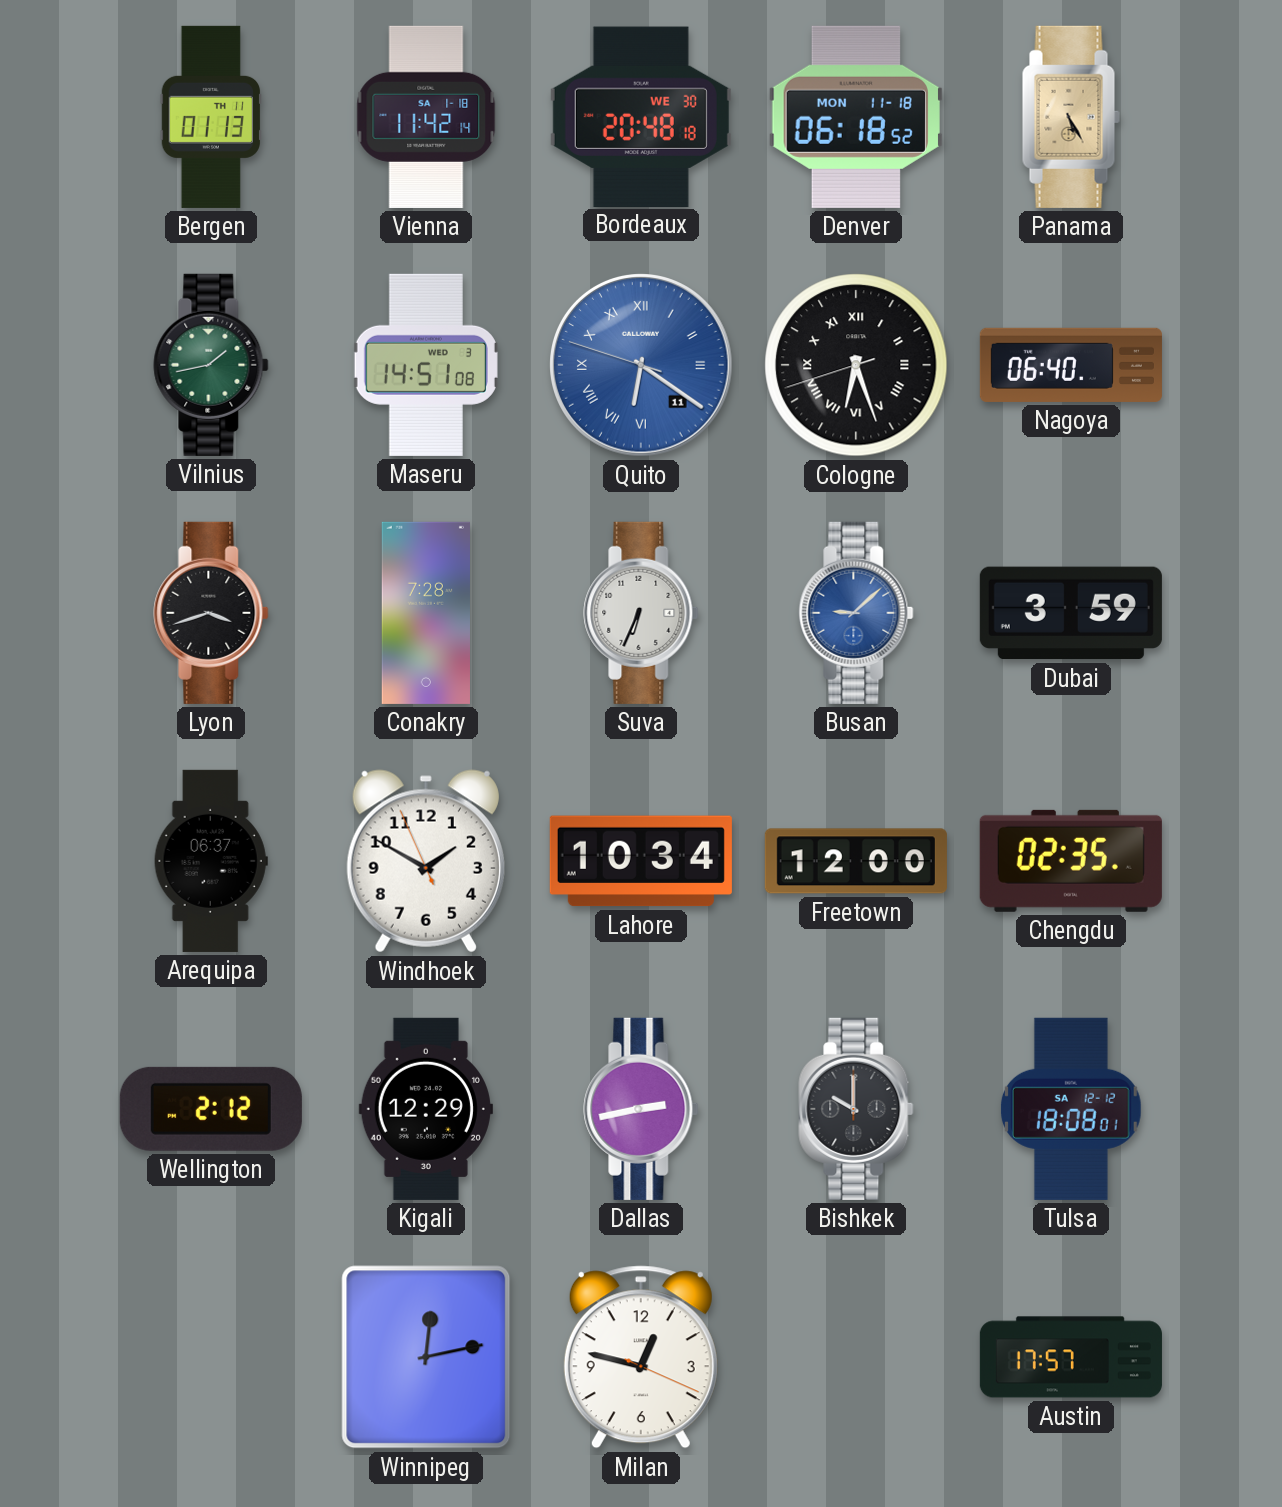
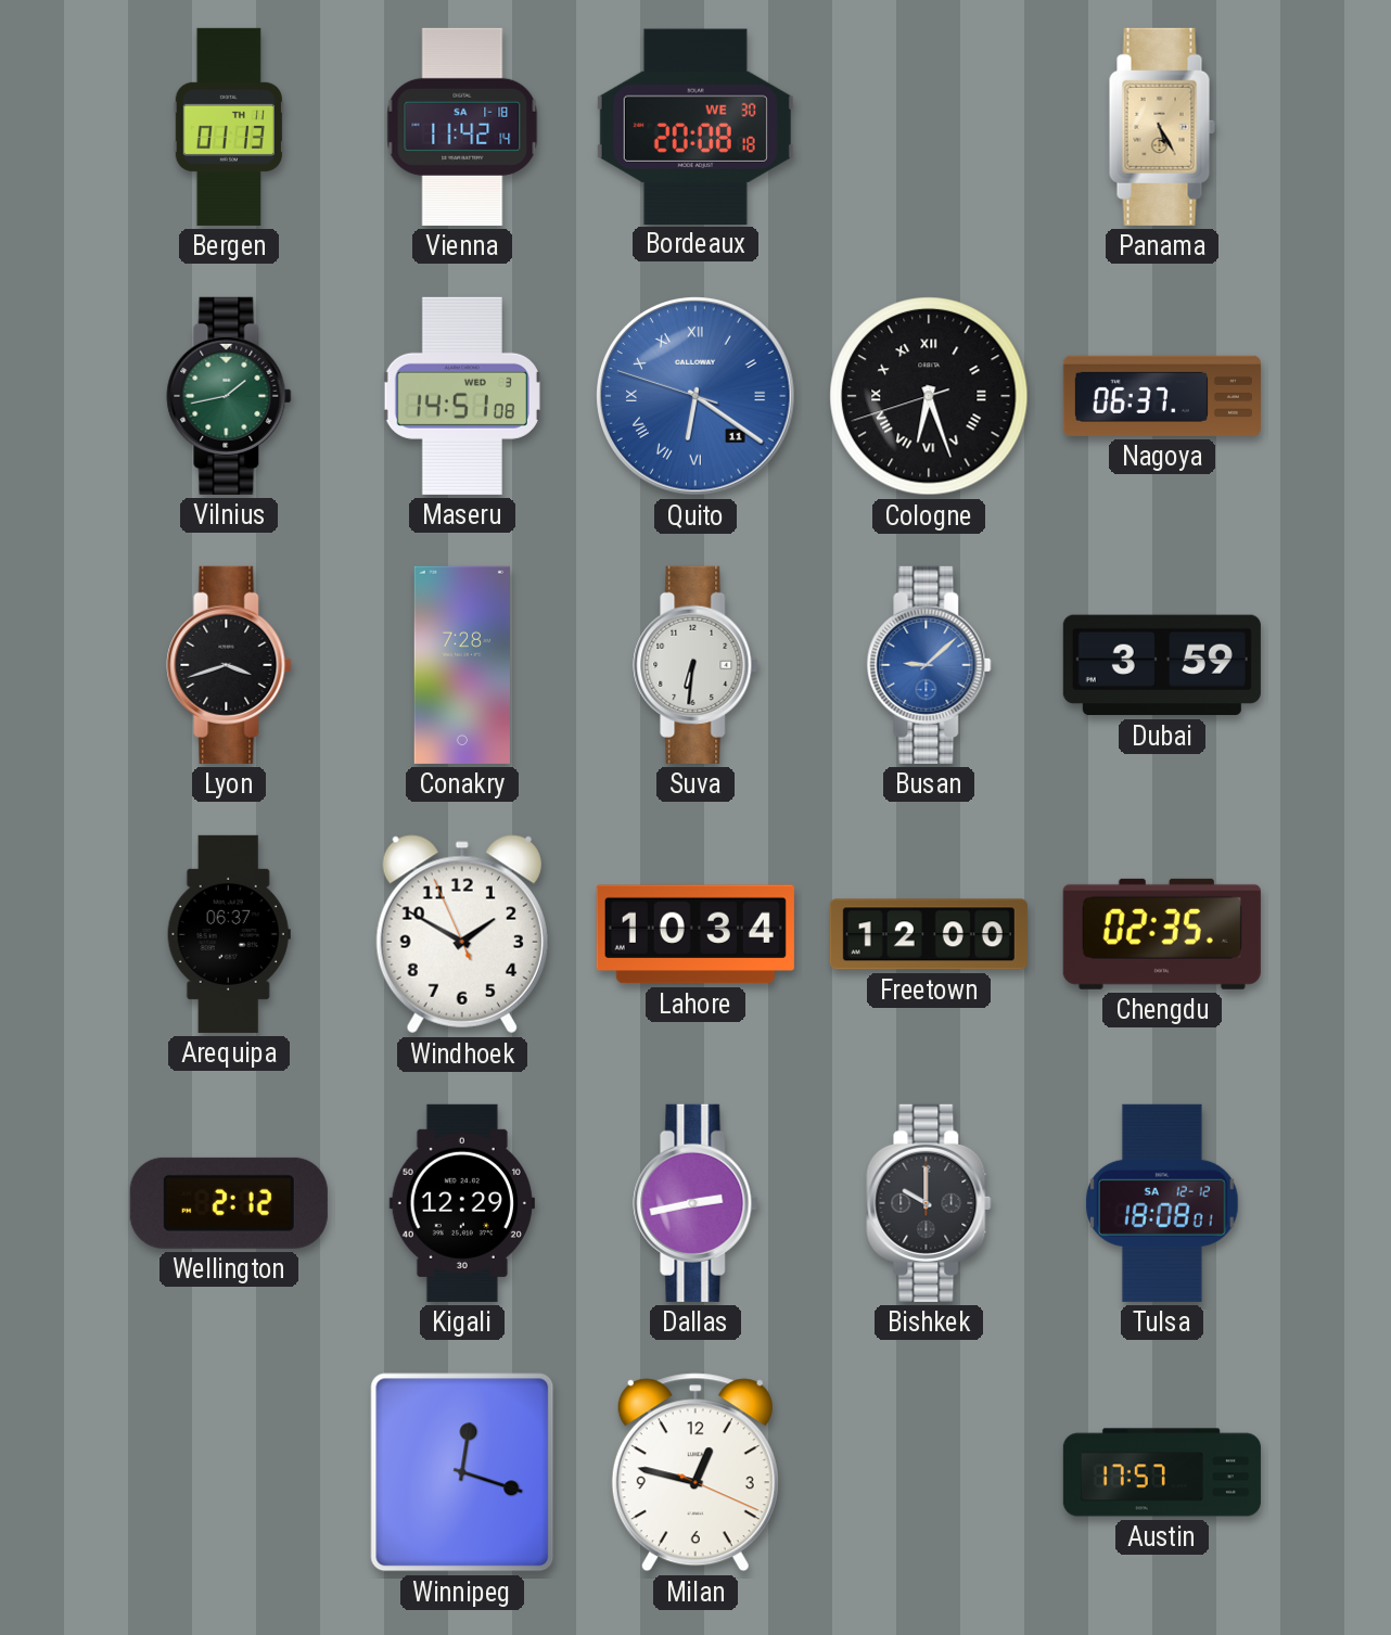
Bordeaux: 20:48 -> 20:08 (696, 126)
Denver: 06:18 -> none (856, 117)
Nagoya: 06:40 -> 06:37 (1162, 396)
Suva: 6:34 -> 6:31 (696, 665)
Winnipeg: 12:13 -> 12:18 (462, 1472)
